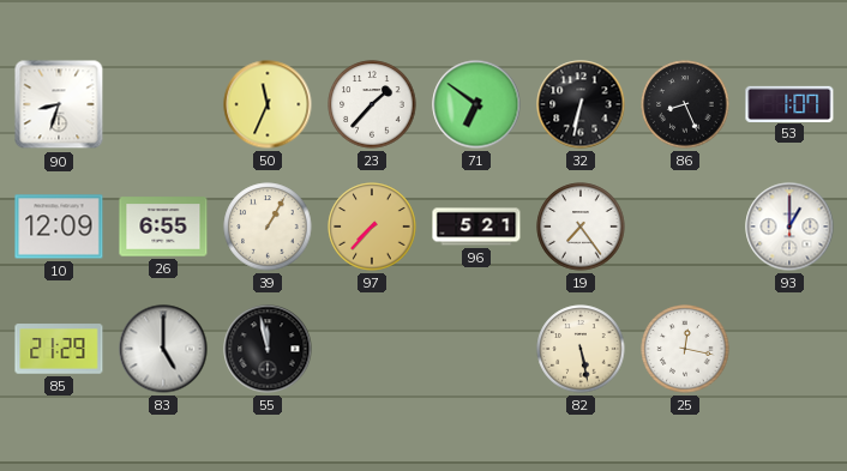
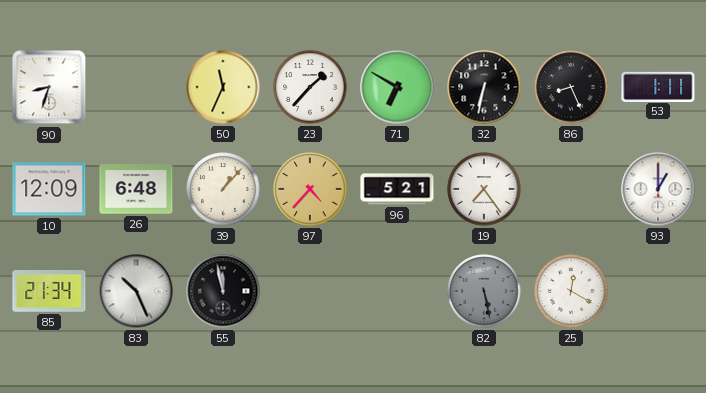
71: 6:51 -> 6:50 (397, 87)
53: 1:07 -> 1:11 (658, 86)
26: 6:55 -> 6:48 (136, 189)
39: 1:05 -> 1:07 (223, 189)
97: 7:37 -> 4:37 (310, 189)
85: 21:29 -> 21:34 (49, 291)
83: 5:00 -> 10:26 (136, 291)
82 dial: cream -> grey (484, 291)
25: 12:17 -> 12:20 (571, 291)
